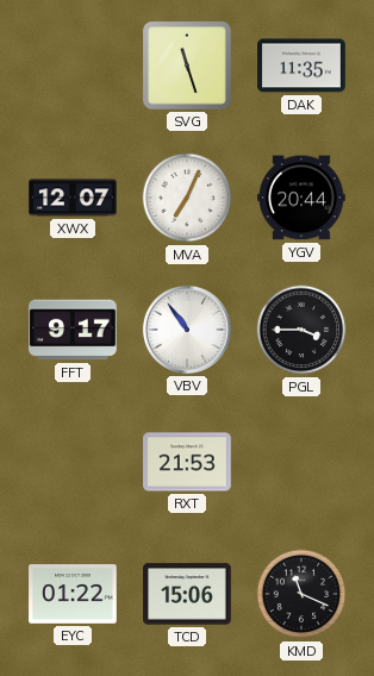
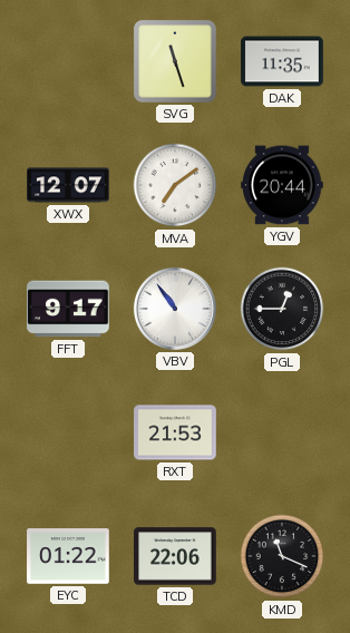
MVA: 7:04 -> 7:09 (175, 185)
PGL: 3:45 -> 12:45 (282, 309)
TCD: 15:06 -> 22:06 (175, 556)
